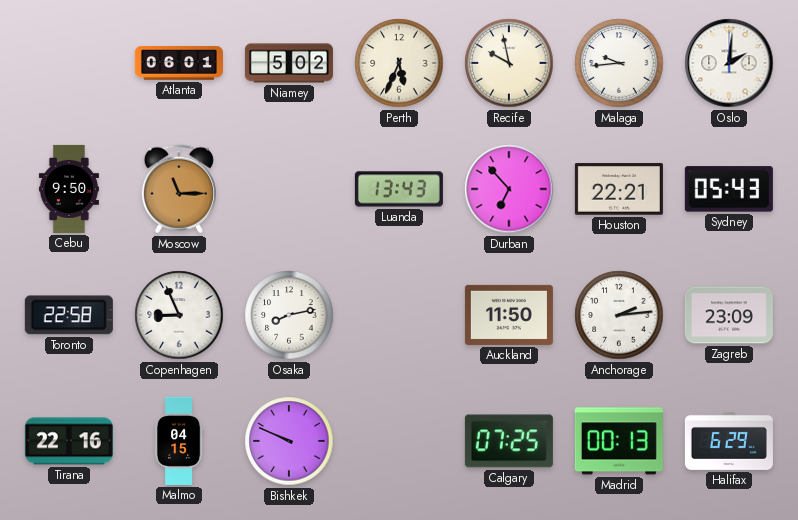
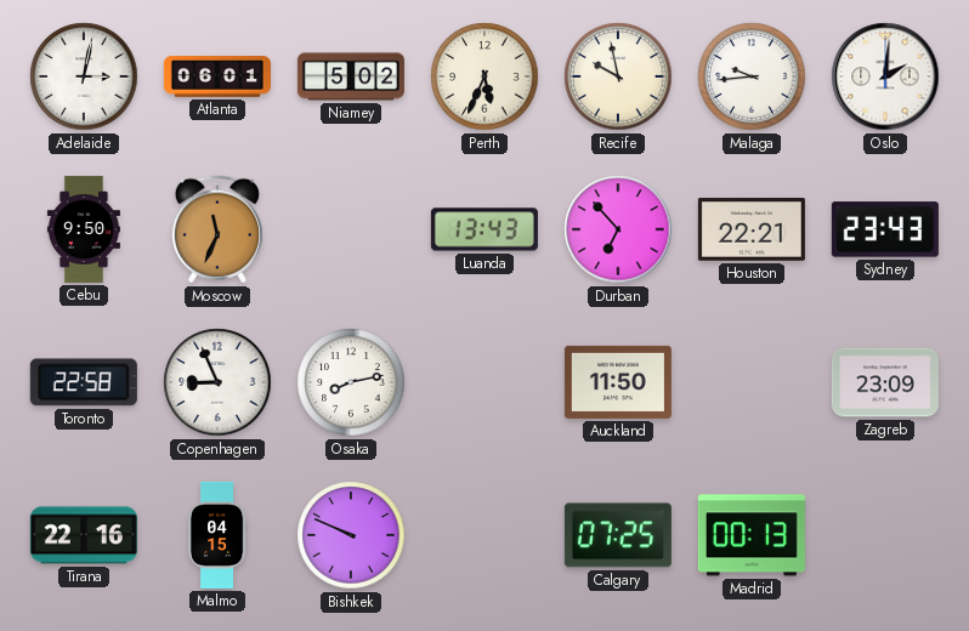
Adelaide: none -> 3:02 (84, 76)
Moscow: 11:15 -> 11:34 (217, 229)
Sydney: 05:43 -> 23:43 (885, 229)
Anchorage: 2:14 -> none (619, 315)
Halifax: 6:29 -> none (729, 441)
